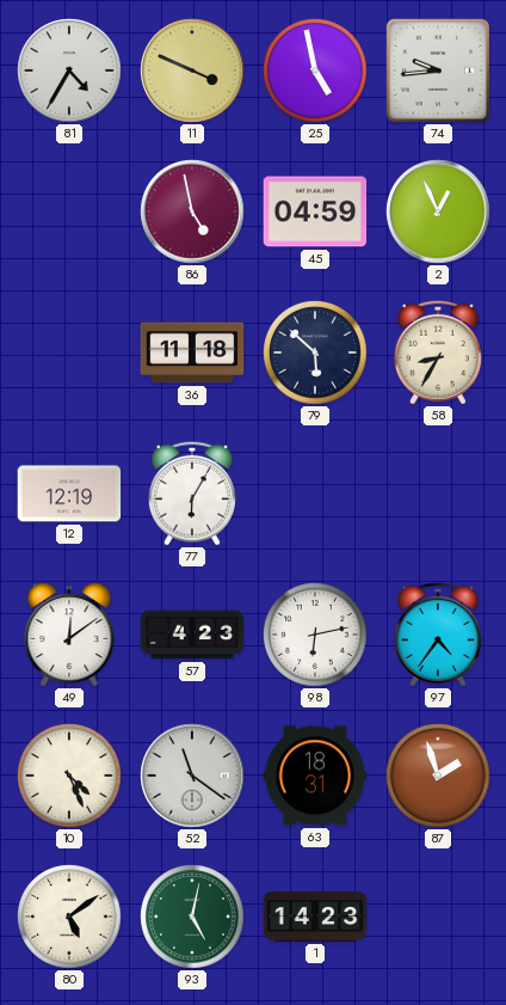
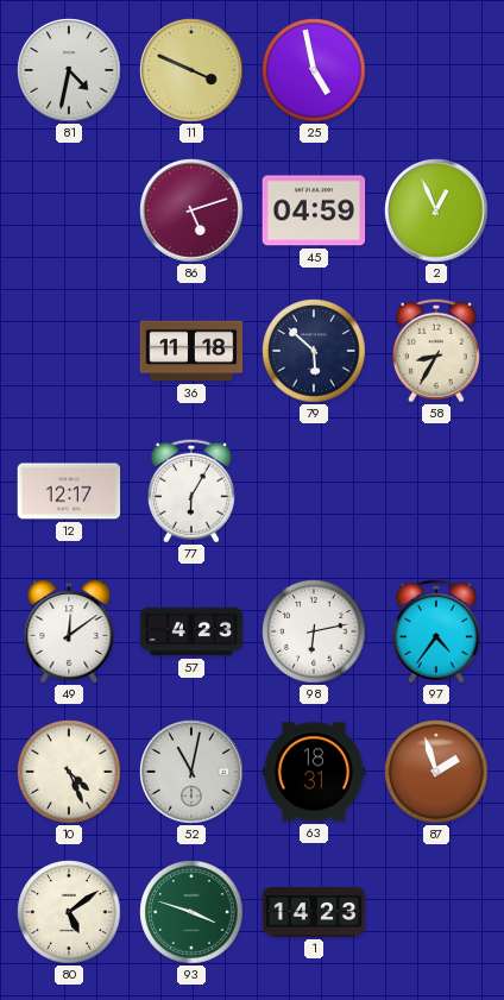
81: 4:35 -> 4:32 (69, 70)
74: 9:44 -> none (438, 71)
86: 4:58 -> 5:12 (191, 210)
12: 12:19 -> 12:17 (69, 491)
52: 11:21 -> 11:02 (191, 772)
93: 5:02 -> 3:48 (191, 912)
